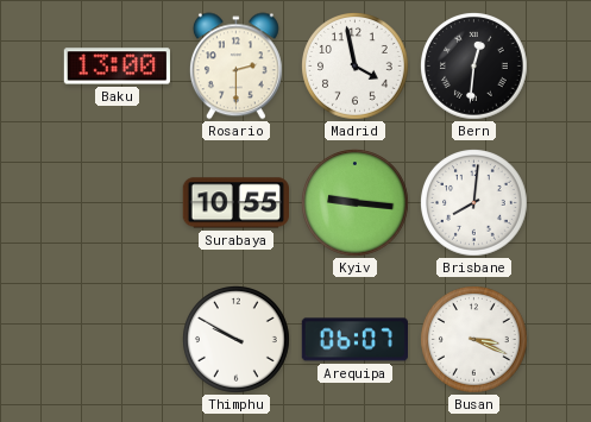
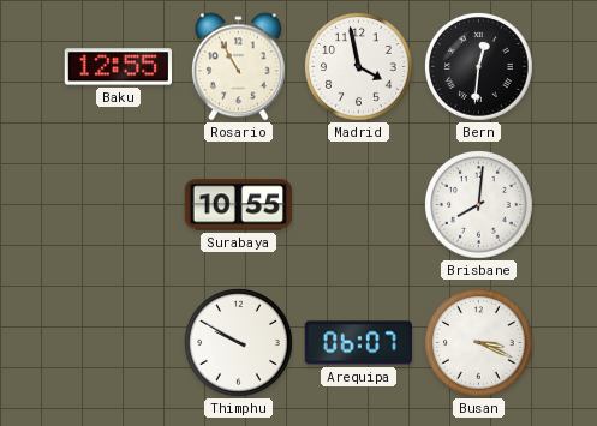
Baku: 13:00 -> 12:55 (118, 67)
Rosario: 2:30 -> 10:55 (238, 67)
Kyiv: 9:16 -> none (356, 203)
